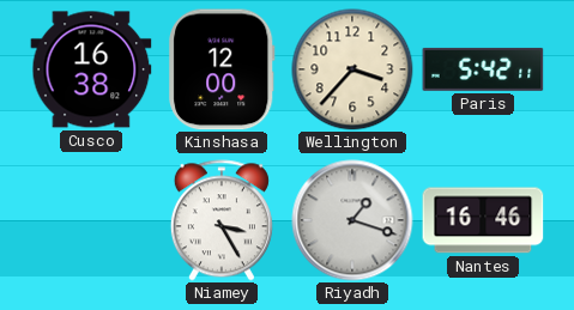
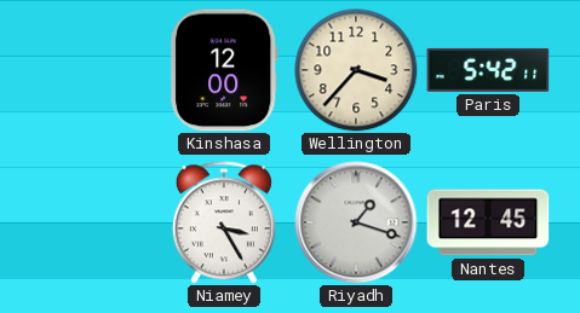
Cusco: 16:38 -> none (91, 69)
Nantes: 16:46 -> 12:45 (488, 222)
